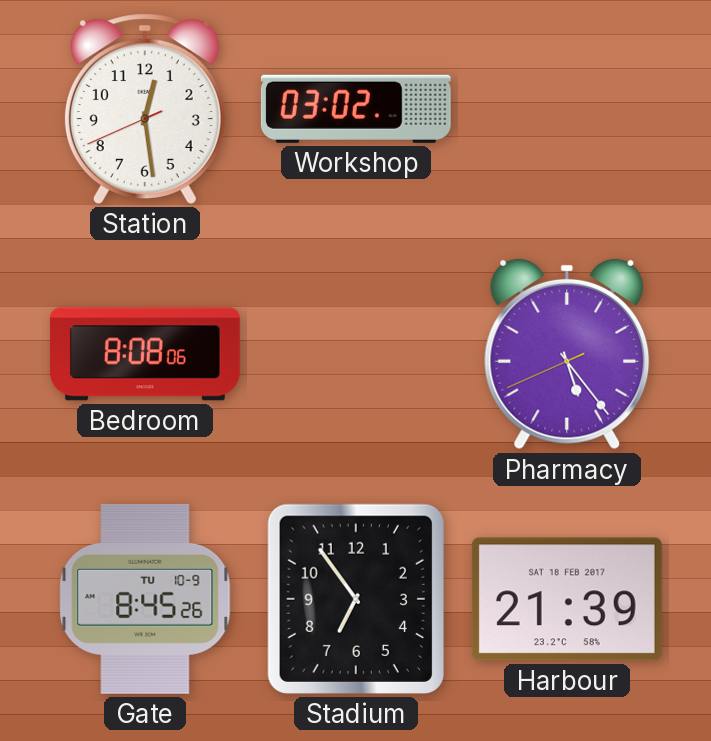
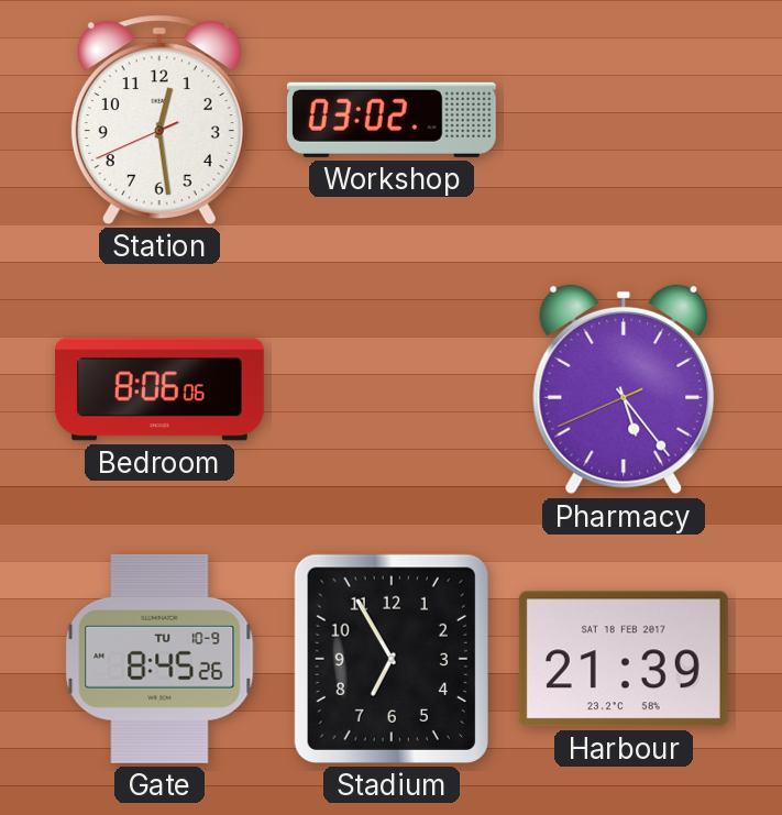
Bedroom: 8:08 -> 8:06 (159, 389)
Stadium: 6:54 -> 6:55 (392, 659)
